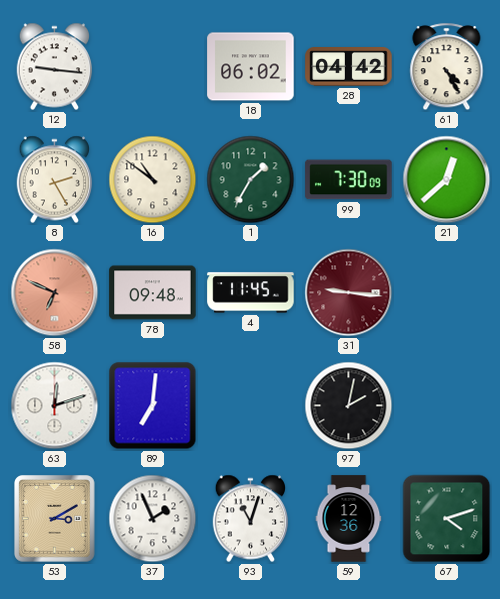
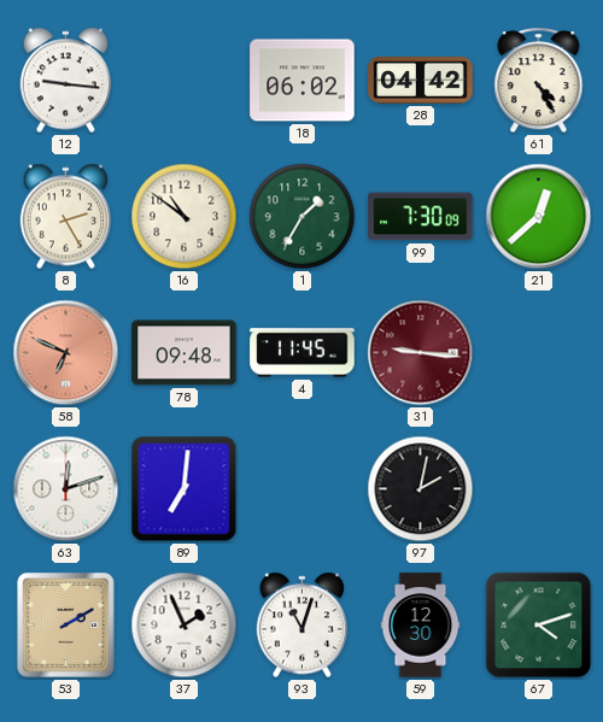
53: 3:10 -> 2:10 (66, 626)
59: 12:36 -> 12:30 (421, 626)
